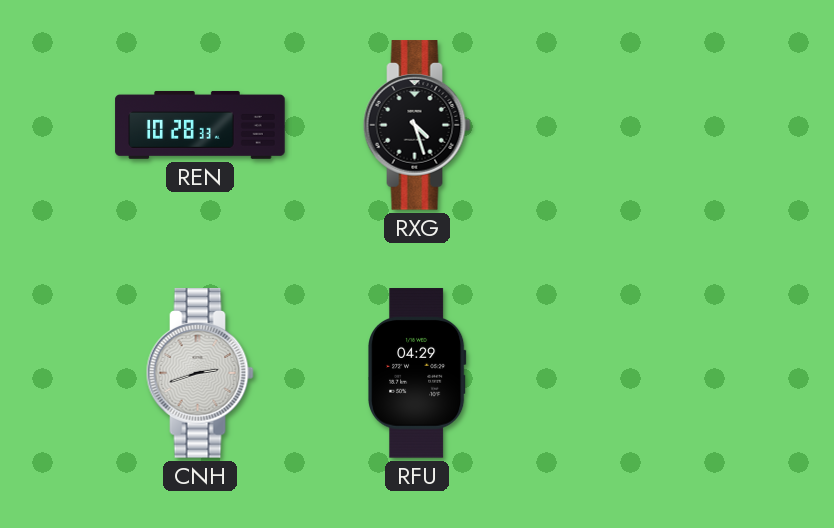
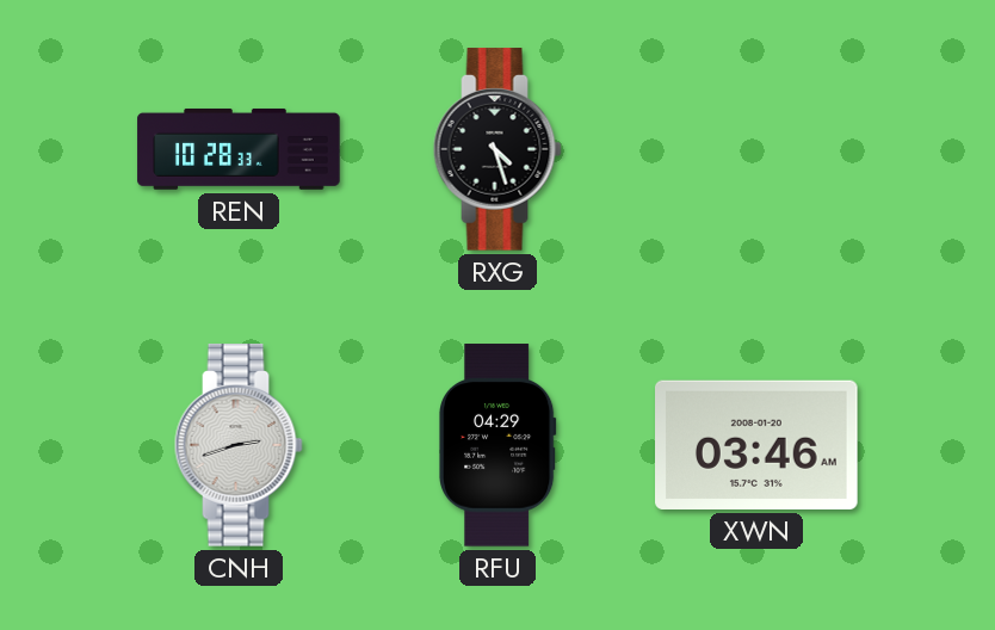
XWN: none -> 03:46 (758, 445)
